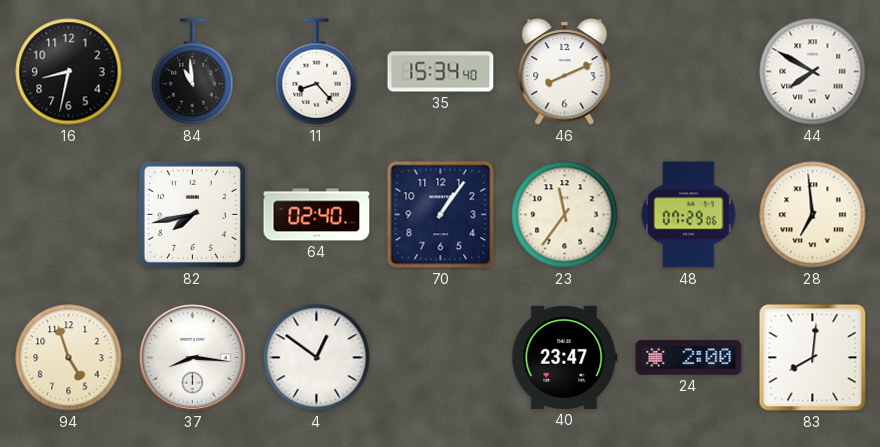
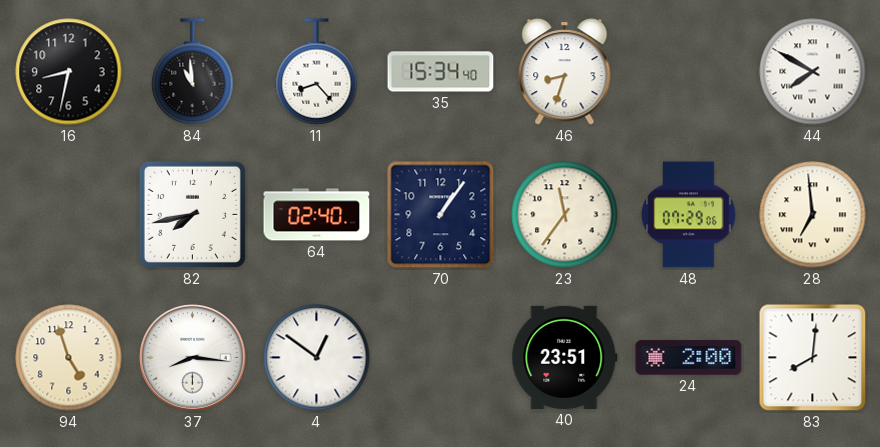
46: 8:11 -> 8:33 (565, 72)
40: 23:47 -> 23:51 (565, 357)
